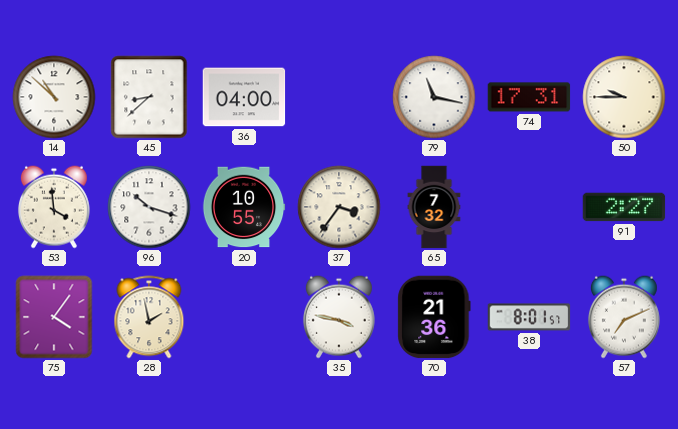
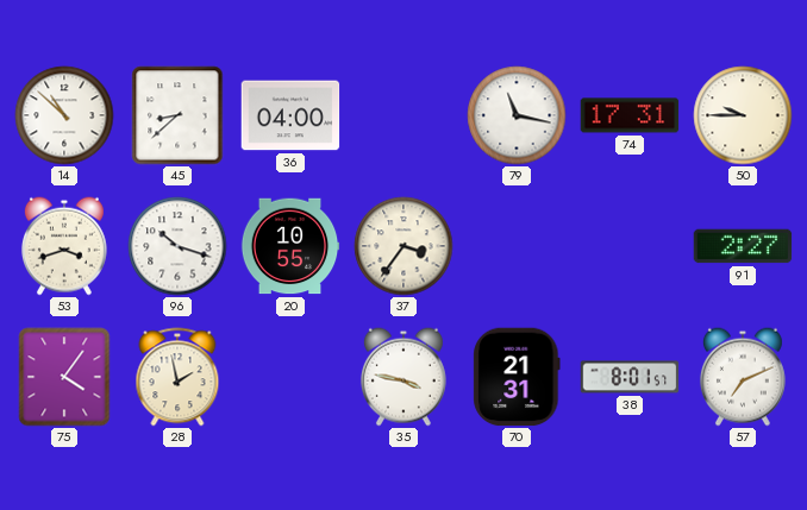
53: 3:59 -> 3:42 (64, 246)
65: 7:32 -> none (434, 207)
70: 21:36 -> 21:31 (517, 377)
